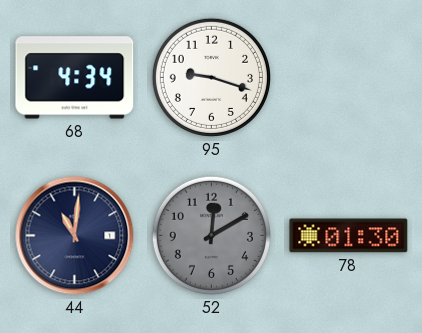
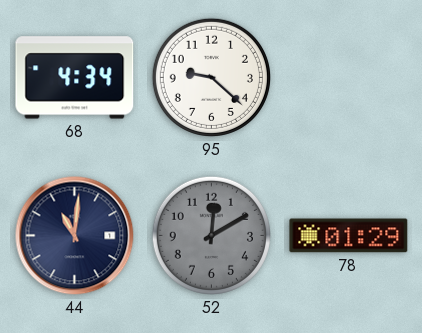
95: 9:18 -> 9:22 (211, 77)
78: 01:30 -> 01:29 (349, 236)
